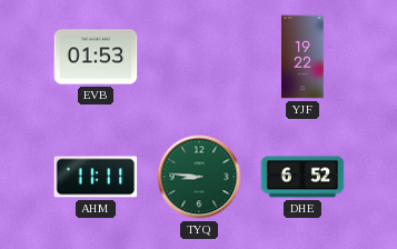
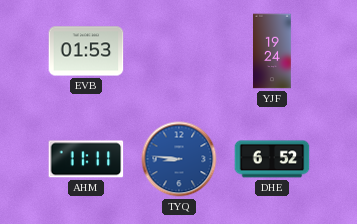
YJF: 19:22 -> 19:24 (273, 51)
TYQ dial: green -> blue (179, 159)
